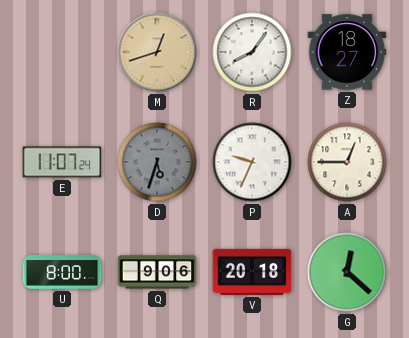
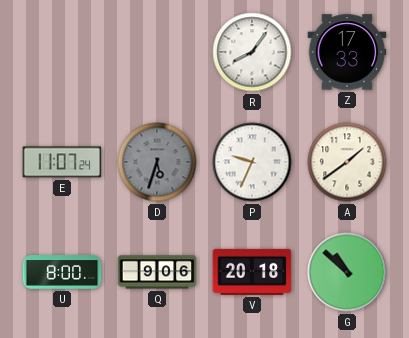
M: 12:42 -> none (157, 52)
Z: 18:27 -> 17:33 (347, 52)
A: 12:45 -> 1:39 (347, 162)
G: 12:22 -> 10:52 (347, 272)
